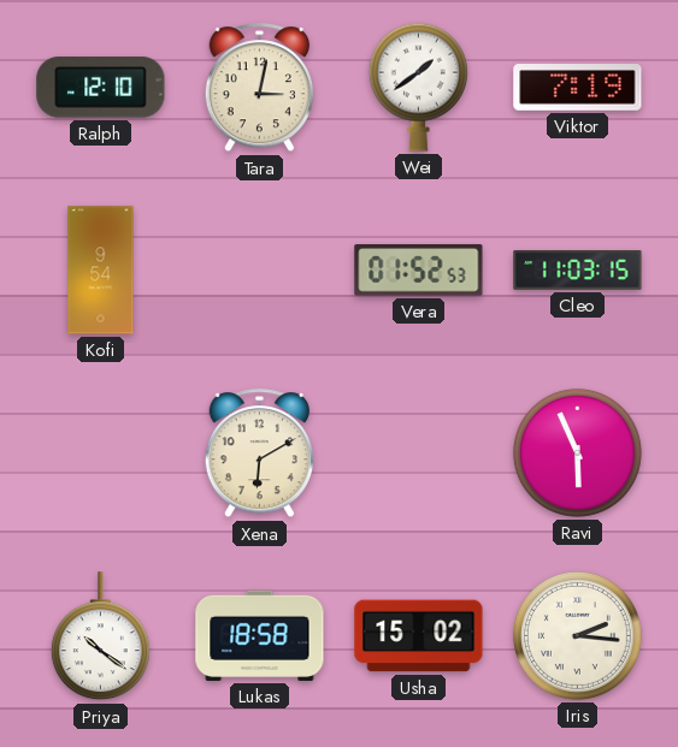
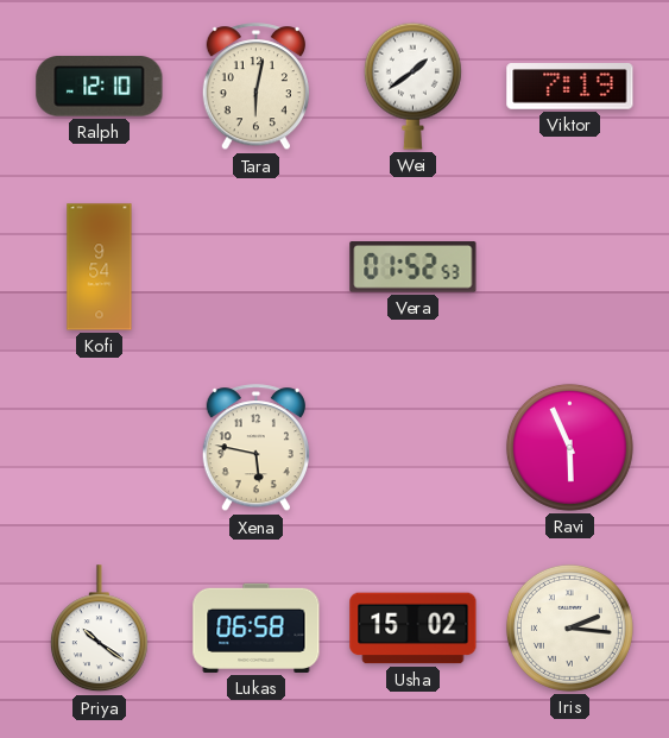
Tara: 3:02 -> 6:02 (255, 87)
Cleo: 11:03 -> none (578, 271)
Xena: 6:10 -> 5:47 (255, 448)
Lukas: 18:58 -> 06:58 (257, 627)
